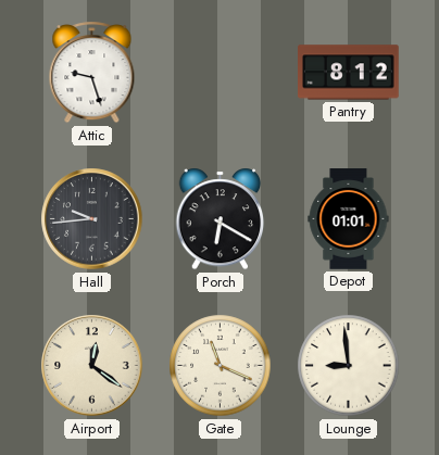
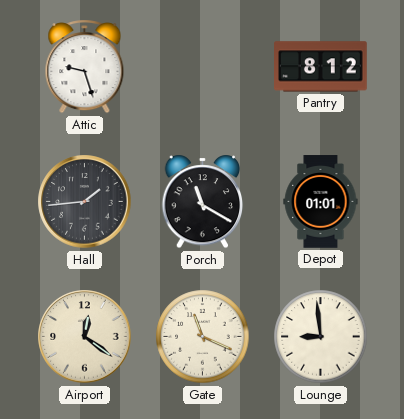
Hall: 9:44 -> 1:44 (85, 202)
Porch: 6:20 -> 11:20 (203, 202)
